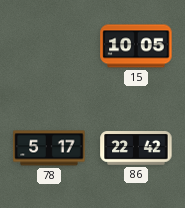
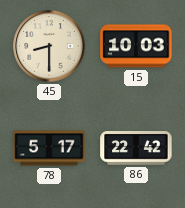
45: none -> 8:30 (49, 46)
15: 10:05 -> 10:03 (136, 46)
